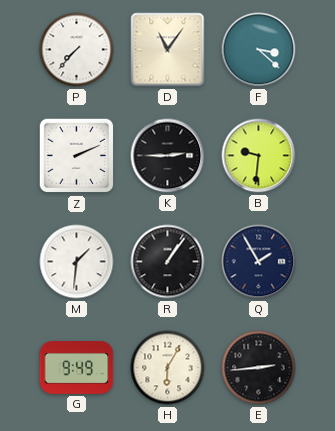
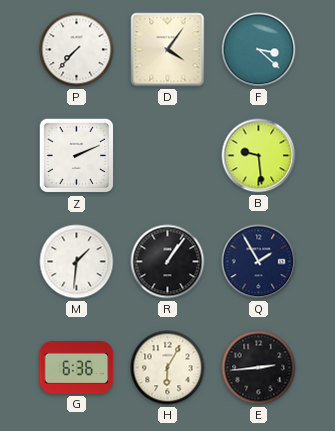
D: 11:06 -> 4:06 (168, 50)
K: 2:45 -> none (168, 156)
B: 9:31 -> 9:29 (259, 156)
G: 9:49 -> 6:36 (77, 368)
